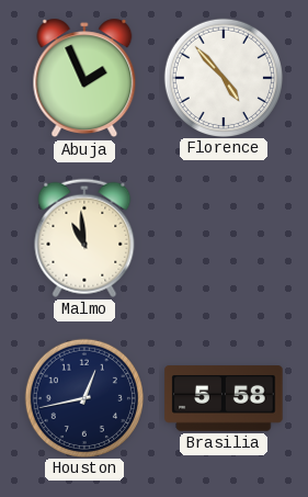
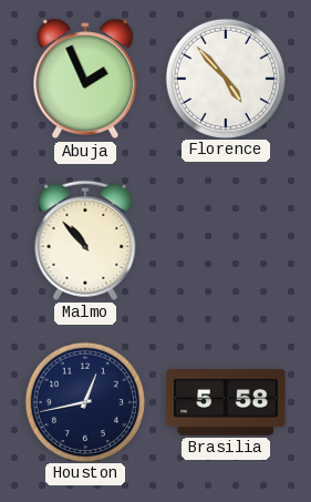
Malmo: 10:59 -> 10:53 (85, 240)
